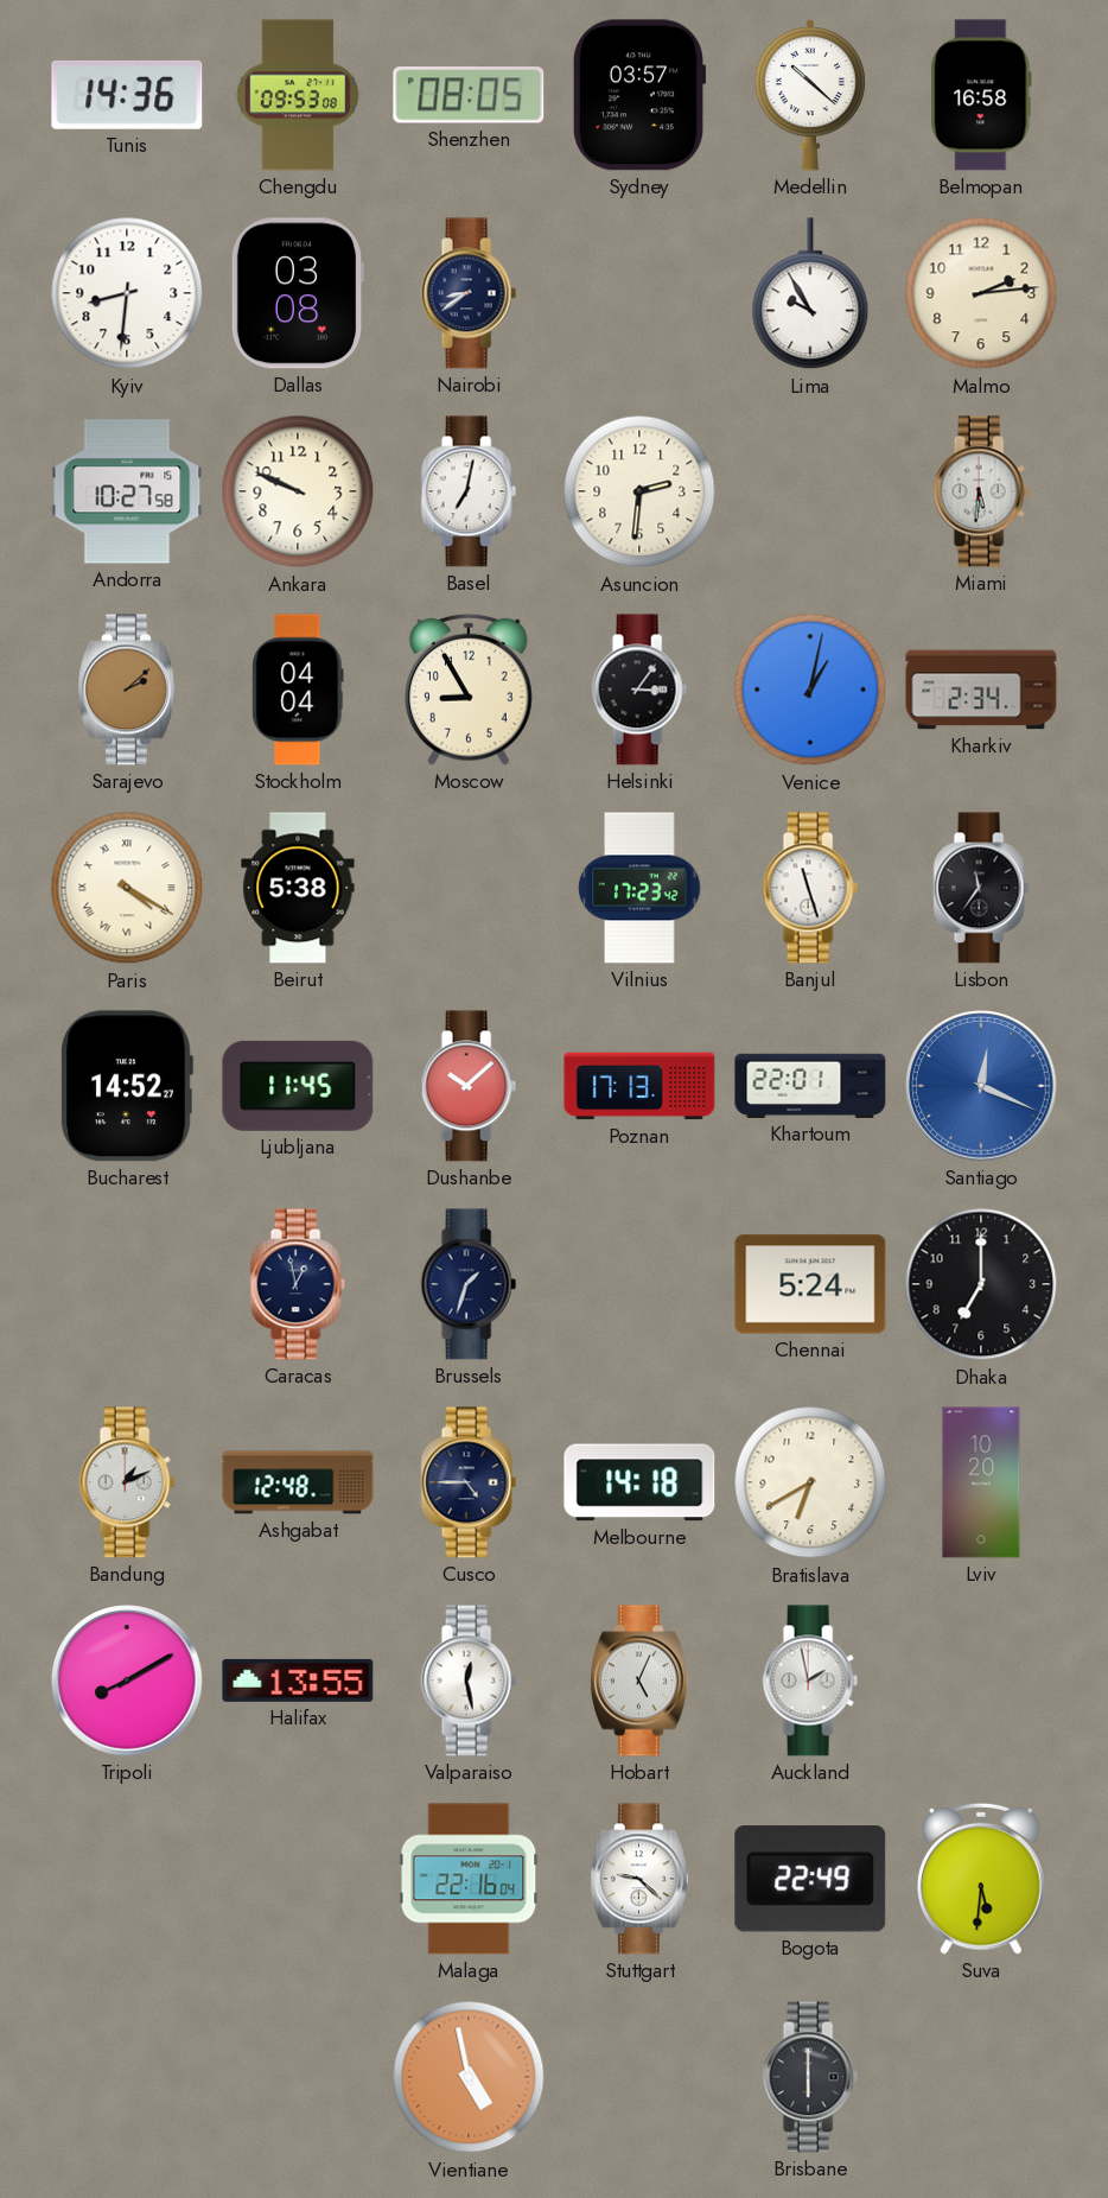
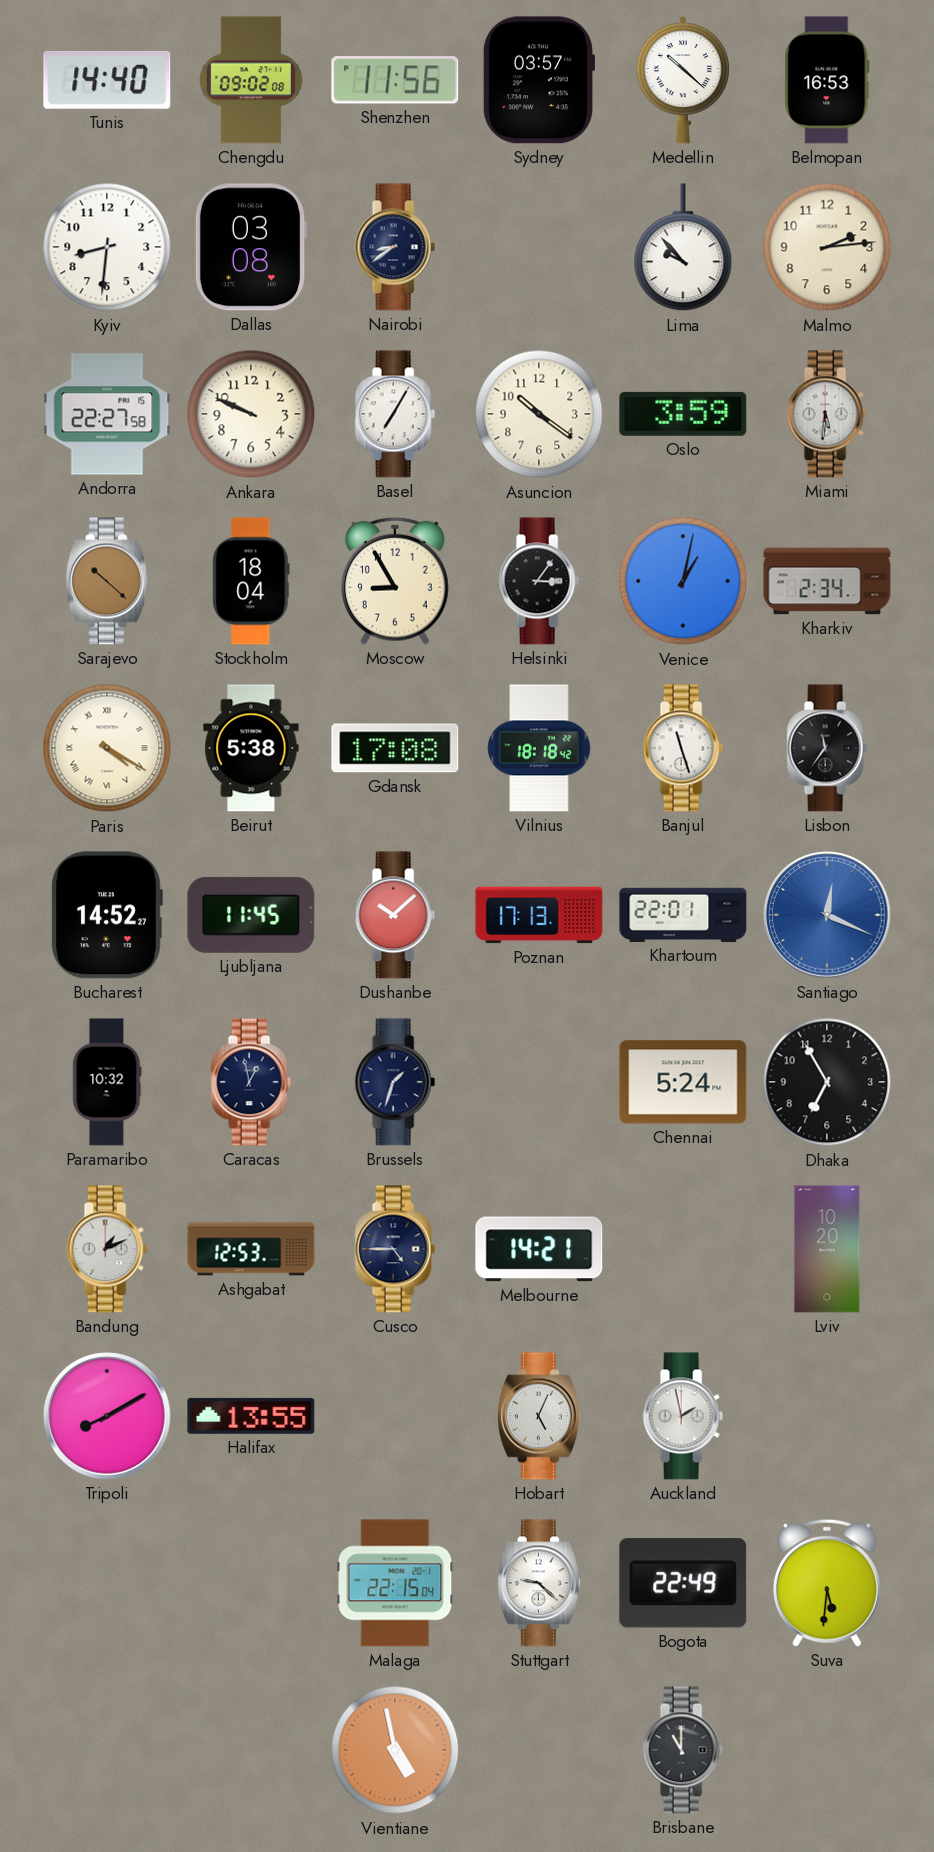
Tunis: 14:36 -> 14:40 (107, 80)
Chengdu: 09:53 -> 09:02 (251, 80)
Shenzhen: 08:05 -> 11:56 (395, 80)
Belmopan: 16:58 -> 16:53 (827, 80)
Lima: 9:55 -> 9:53 (683, 248)
Andorra: 10:27 -> 22:27 (107, 414)
Basel: 7:02 -> 7:05 (395, 414)
Asuncion: 2:31 -> 10:21 (539, 414)
Oslo: none -> 3:59 (683, 414)
Sarajevo: 2:08 -> 10:22 (107, 581)
Stockholm: 04:04 -> 18:04 (251, 581)
Gdansk: none -> 17:08 (395, 748)
Vilnius: 17:23 -> 18:18 (539, 748)
Paramaribo: none -> 10:32 (107, 1082)
Dhaka: 7:00 -> 6:55 (827, 1082)
Ashgabat: 12:48 -> 12:53 (251, 1249)
Melbourne: 14:18 -> 14:21 (539, 1249)
Bratislava: 6:40 -> none (810, 1482)
Valparaiso: 12:28 -> none (469, 1681)
Malaga: 22:16 -> 22:15 (395, 1583)
Brisbane: 6:00 -> 11:00 (683, 1750)
